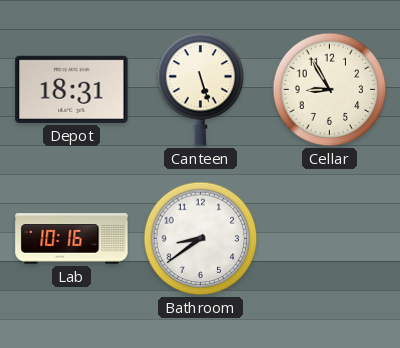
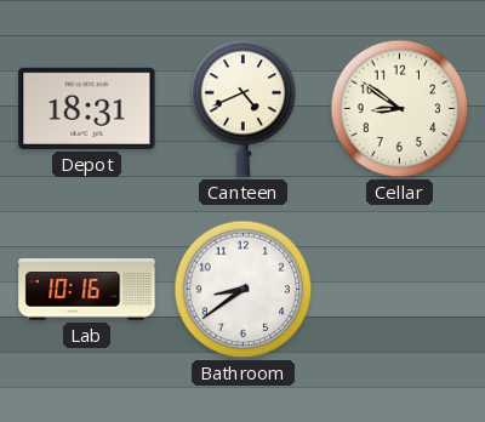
Canteen: 5:27 -> 4:41 (244, 108)
Cellar: 8:55 -> 8:51 (400, 109)
